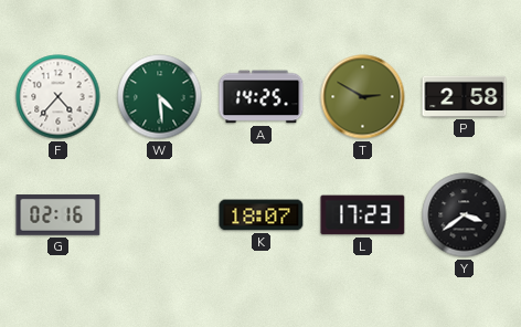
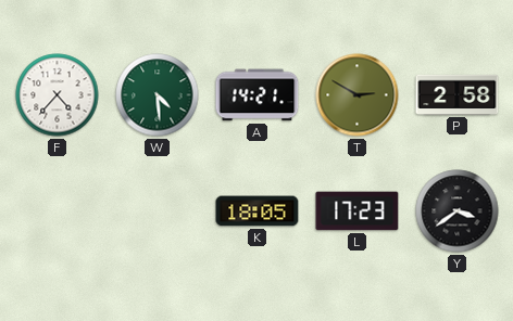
A: 14:25 -> 14:21 (258, 95)
G: 02:16 -> none (59, 215)
K: 18:07 -> 18:05 (258, 211)
